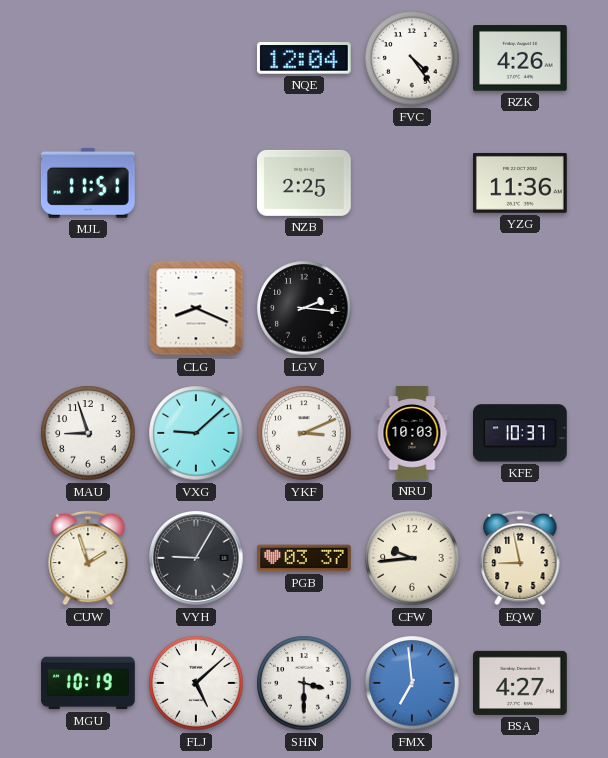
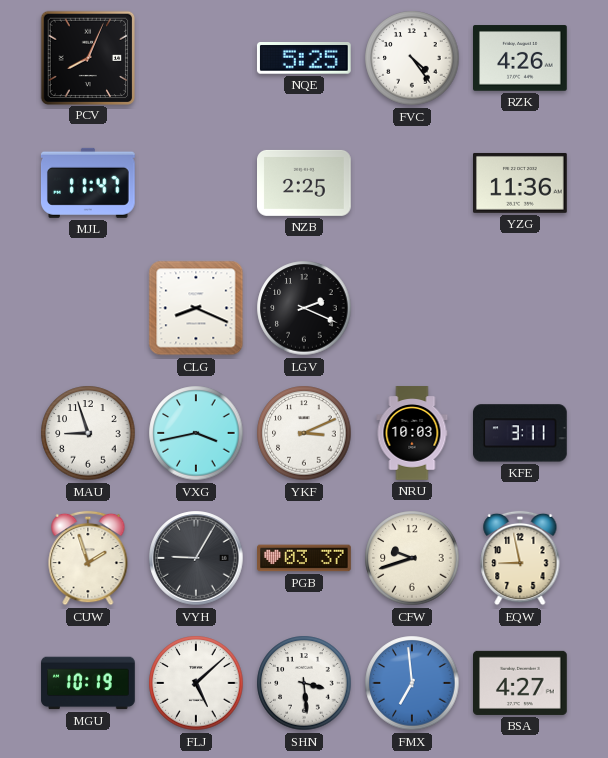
PCV: none -> 8:04 (87, 57)
NQE: 12:04 -> 5:25 (304, 59)
MJL: 11:51 -> 11:47 (88, 183)
LGV: 2:16 -> 2:19 (304, 308)
VXG: 9:08 -> 3:43 (196, 433)
KFE: 10:37 -> 3:11 (521, 433)
CFW: 9:44 -> 9:42 (412, 558)
SHN: 3:30 -> 3:29 (304, 683)
